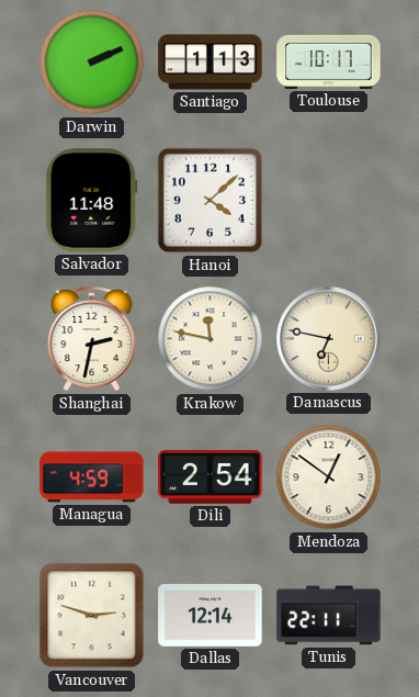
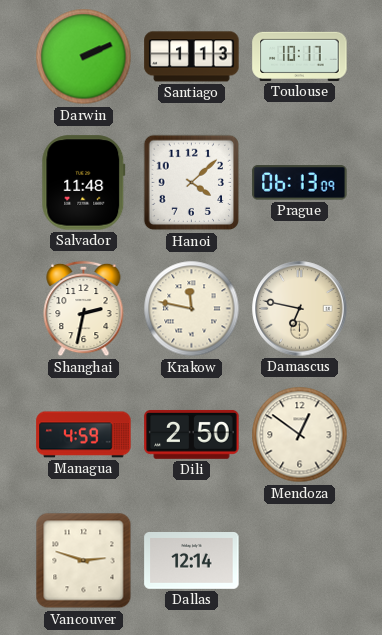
Prague: none -> 06:13 (300, 183)
Dili: 2:54 -> 2:50 (192, 434)
Tunis: 22:11 -> none (329, 616)
